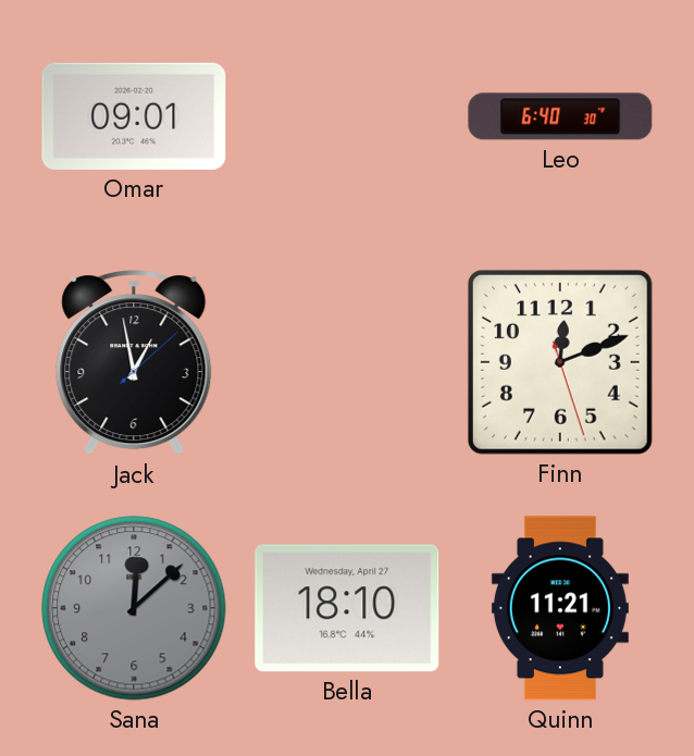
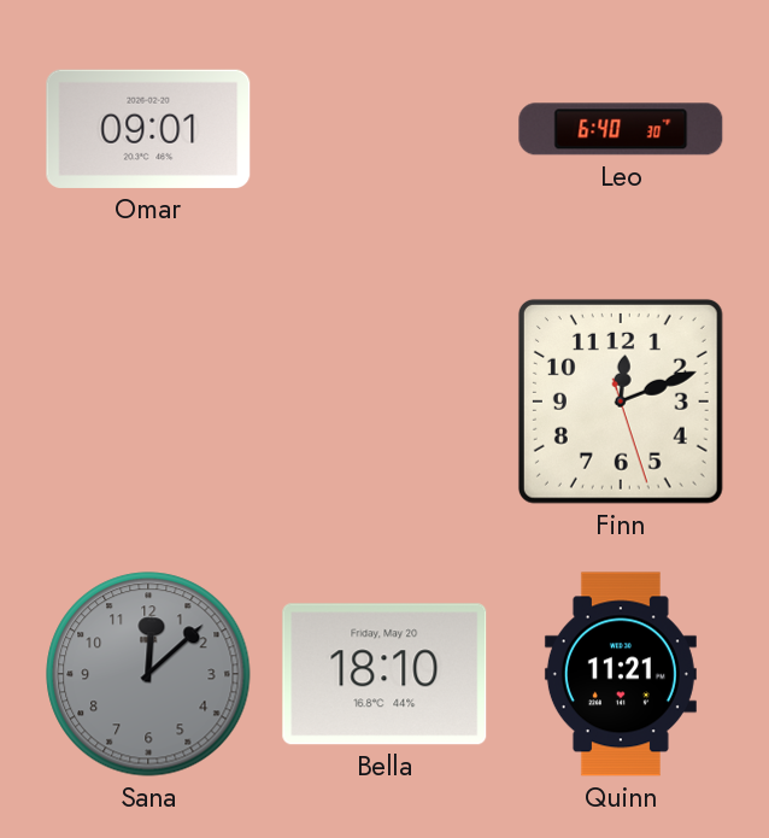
Jack: 12:58 -> none (134, 363)
Bella date: Wednesday, April 27 -> Friday, May 20 (384, 674)
